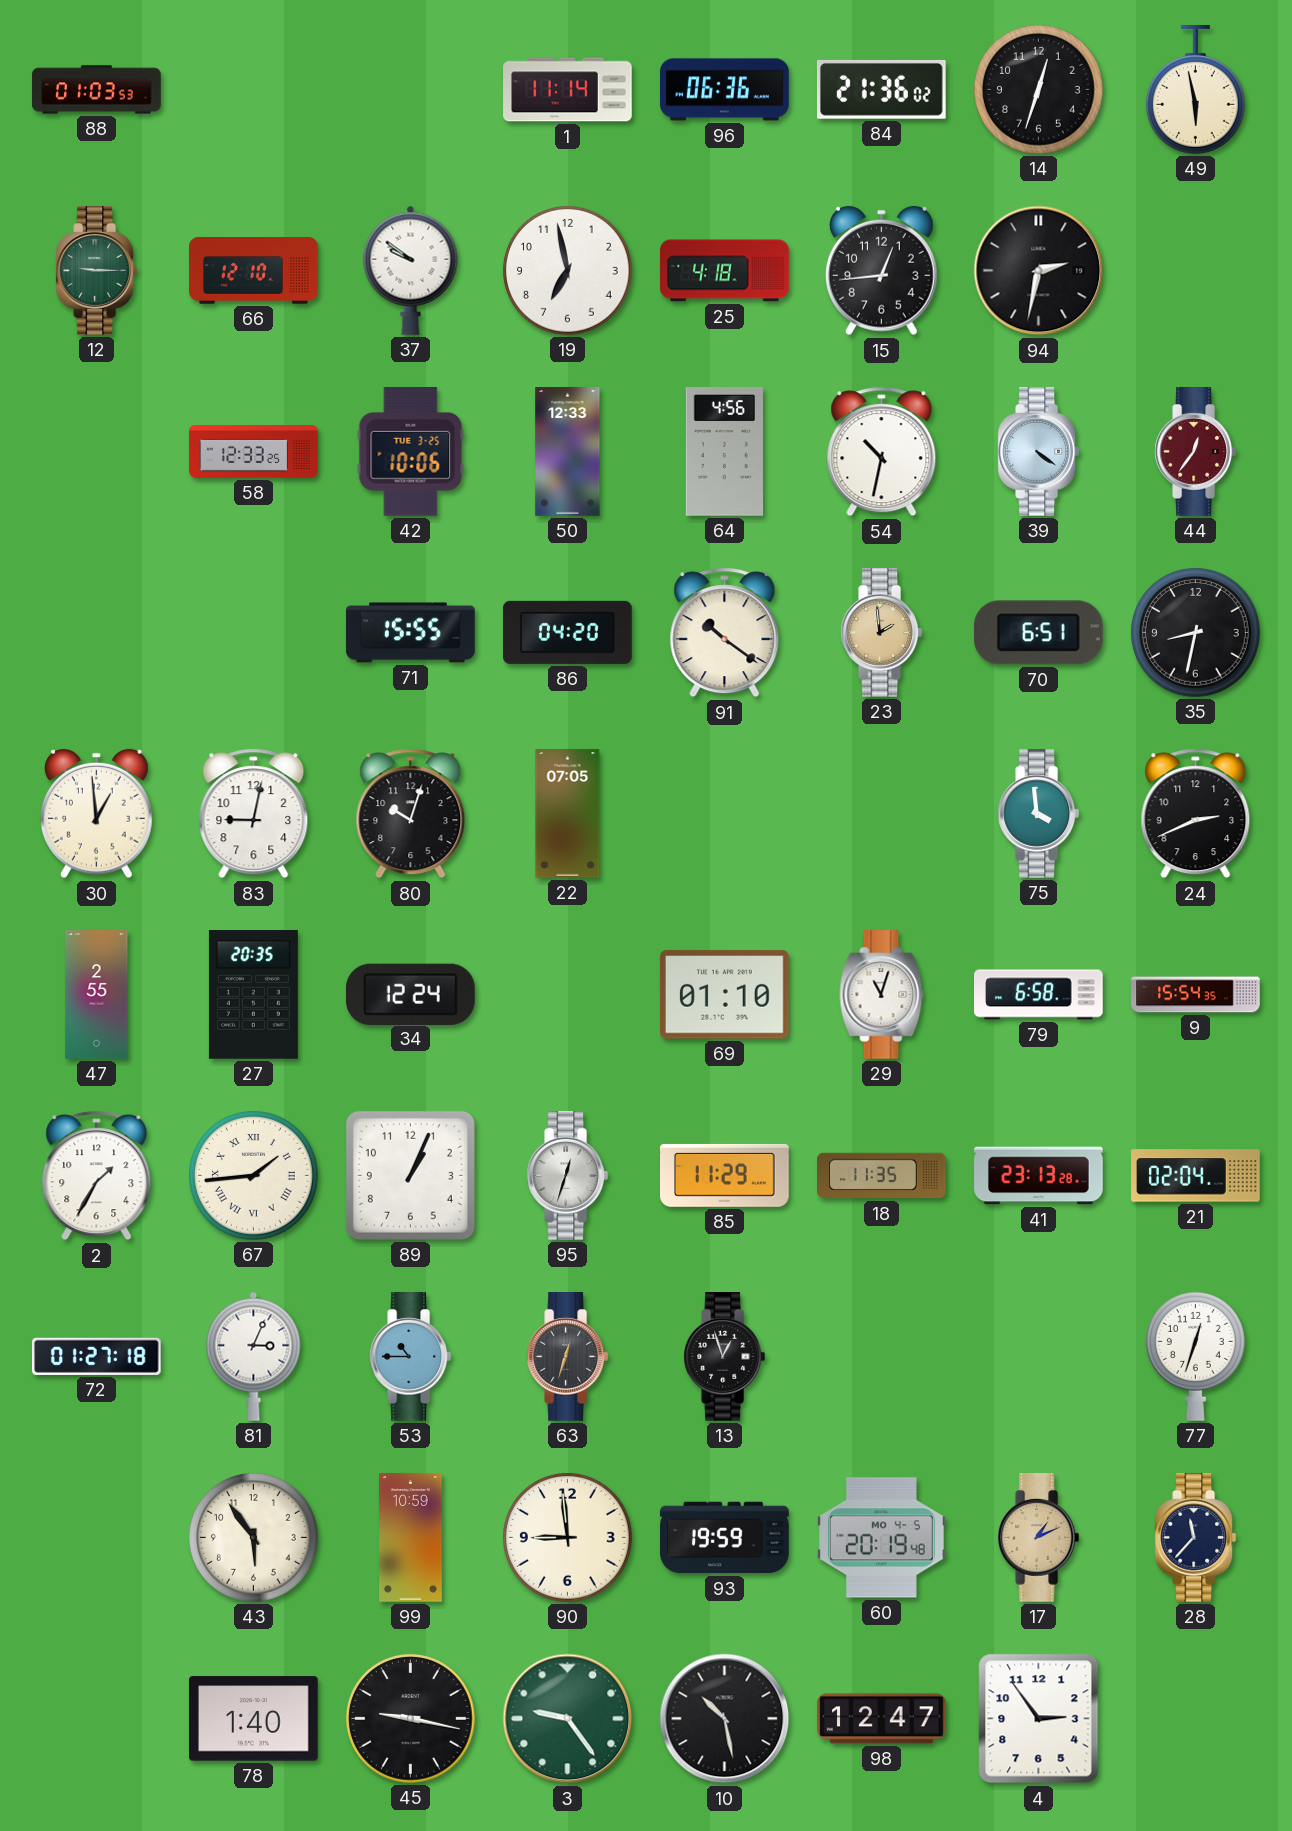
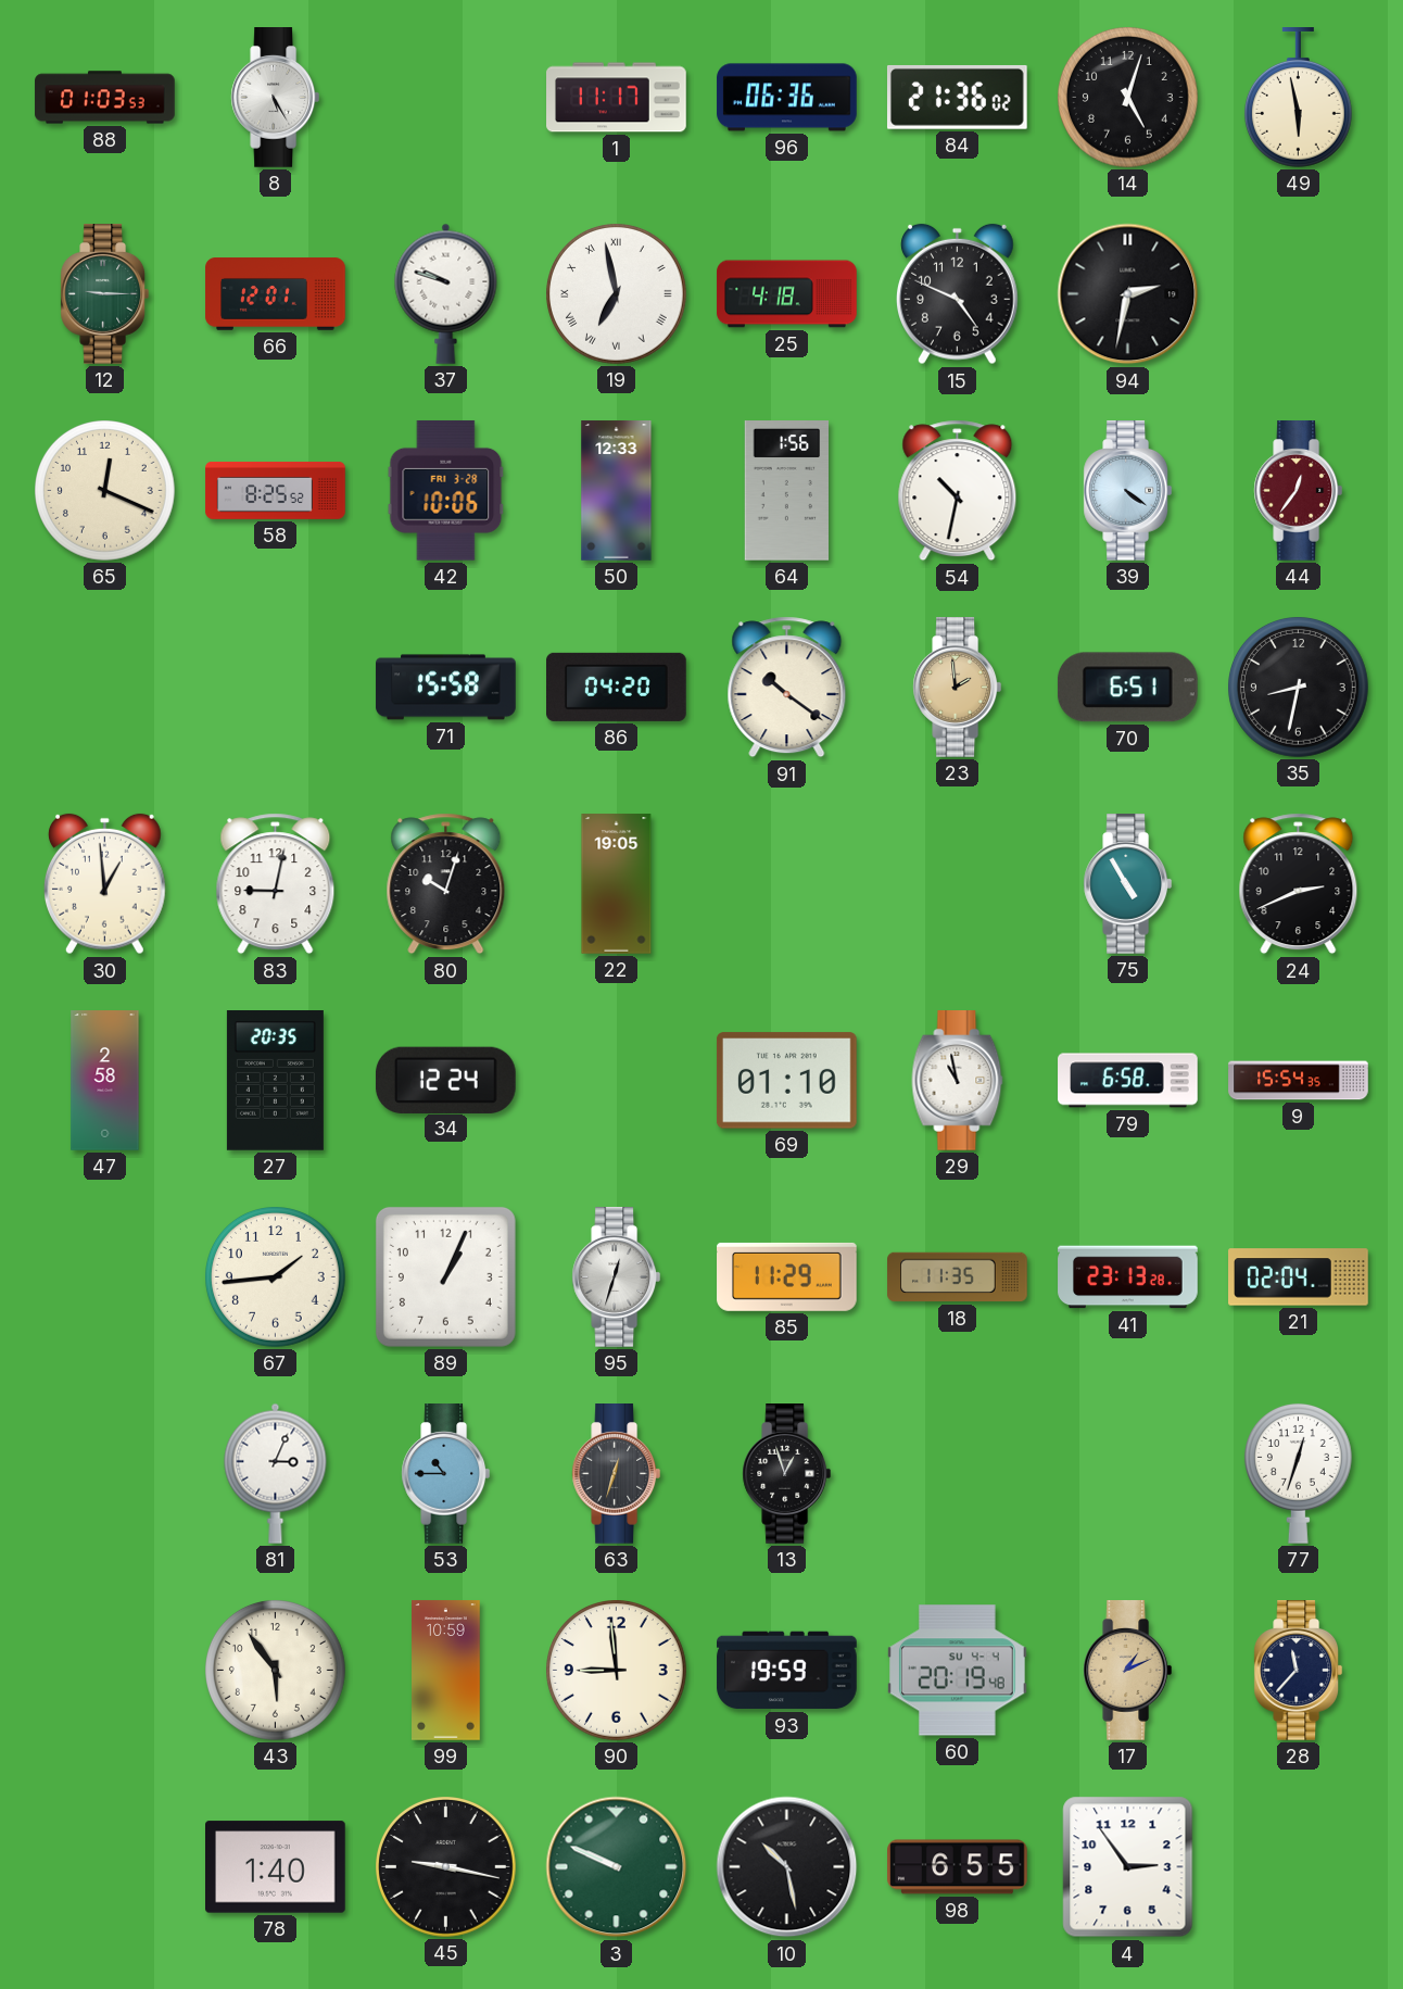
8: none -> 5:25 (276, 98)
1: 11:14 -> 11:17 (617, 98)
14: 12:33 -> 5:03 (1128, 98)
66: 12:10 -> 12:01 (276, 294)
37: 9:51 -> 9:48 (446, 293)
19 numerals: Arabic -> Roman (617, 294)
15: 12:44 -> 4:49 (958, 294)
65: none -> 12:19 (105, 491)
58: 12:33 -> 8:25 (276, 491)
42 date: TUE 3-25 -> FRI 3-28 (446, 490)
64: 4:56 -> 1:56 (787, 491)
71: 15:55 -> 15:58 (446, 688)
22: 07:05 -> 19:05 (617, 884)
75: 3:59 -> 4:55 (1128, 884)
47: 2:55 -> 2:58 (105, 1081)
29: 11:03 -> 10:58 (958, 1081)
2: 1:35 -> none (97, 1176)
67 numerals: Roman -> Arabic (276, 1277)
72: 01:27 -> none (97, 1356)
60 date: MO 4-5 -> SU 4-4 (958, 1671)
3: 9:24 -> 9:49 (617, 1867)
98: 12:47 -> 6:55 (958, 1867)
